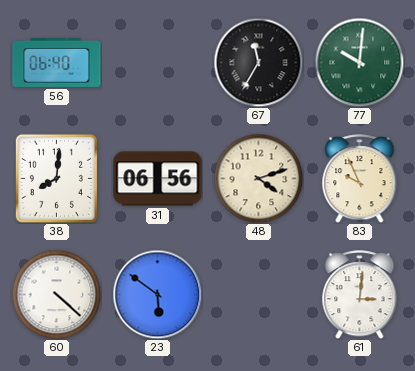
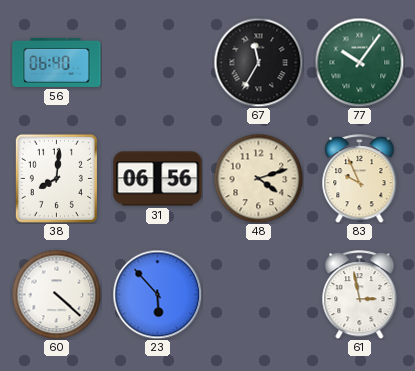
77: 10:01 -> 10:06 (359, 62)
23: 5:51 -> 5:53 (157, 294)
61: 3:01 -> 2:58 (360, 295)
